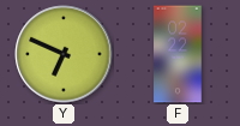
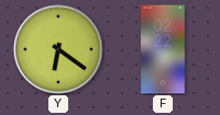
Y: 6:49 -> 6:21 (58, 49)
